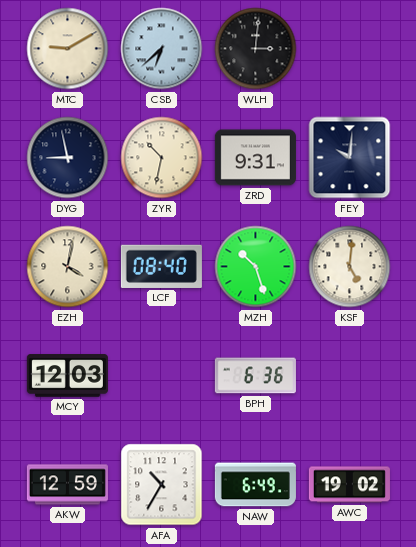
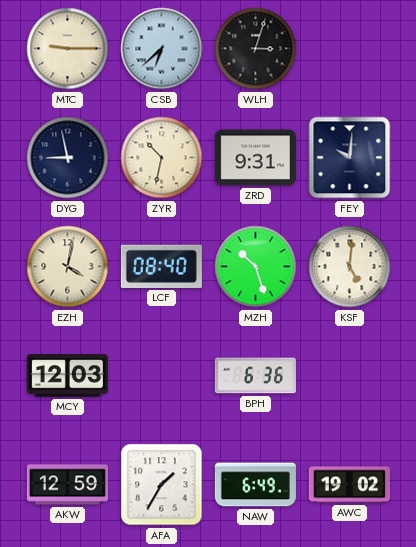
MTC: 9:10 -> 9:15 (68, 49)
WLH: 3:01 -> 3:03 (256, 49)
AFA: 10:35 -> 1:35 (162, 485)
